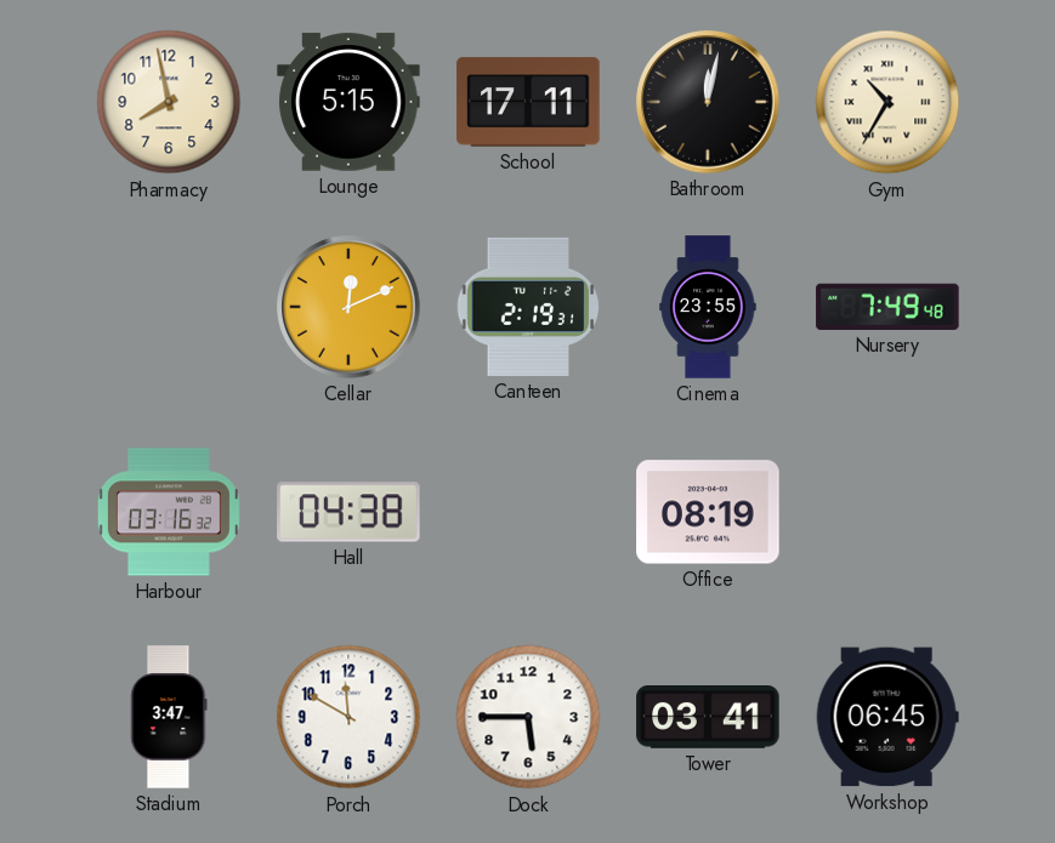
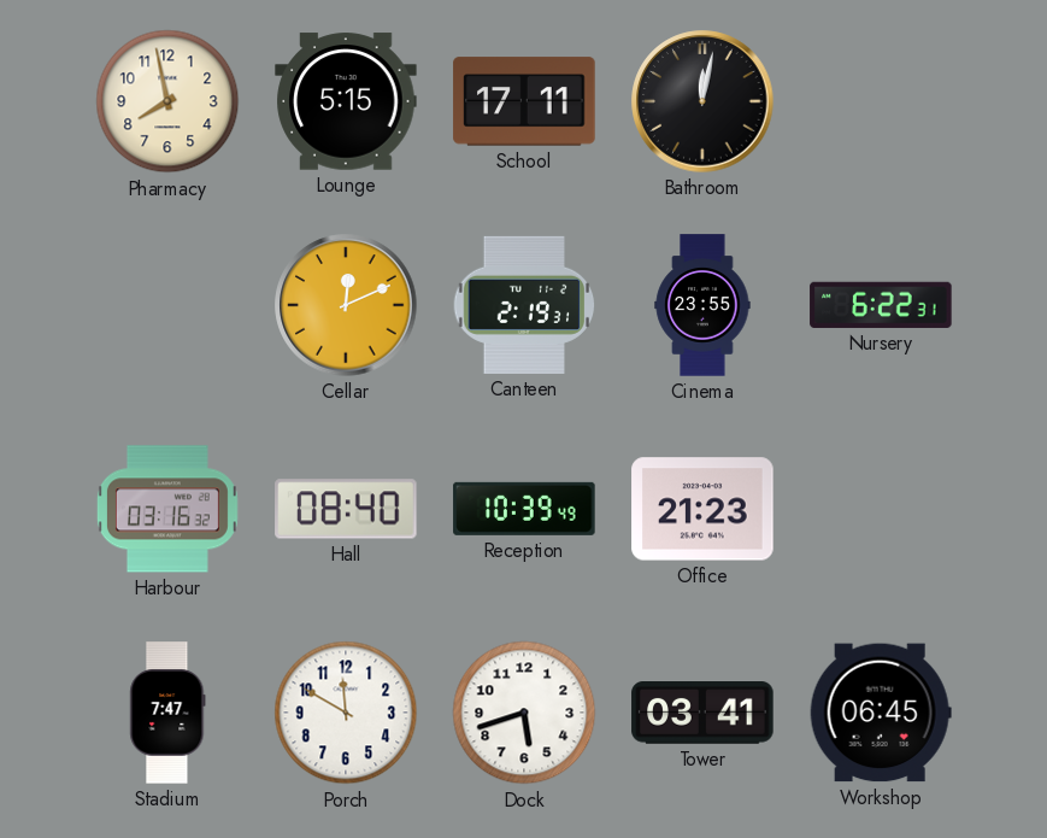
Gym: 10:35 -> none (887, 102)
Nursery: 7:49 -> 6:22 (881, 305)
Hall: 04:38 -> 08:40 (346, 509)
Reception: none -> 10:39 (524, 509)
Office: 08:19 -> 21:23 (702, 509)
Stadium: 3:47 -> 7:47 (167, 713)
Dock: 5:45 -> 5:42 (524, 713)
